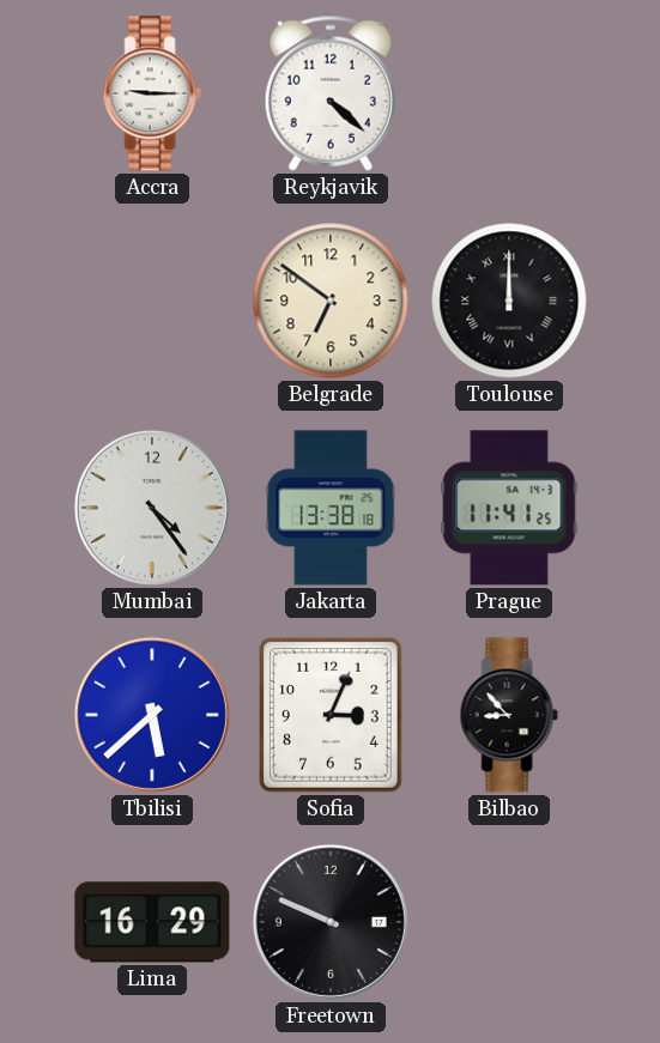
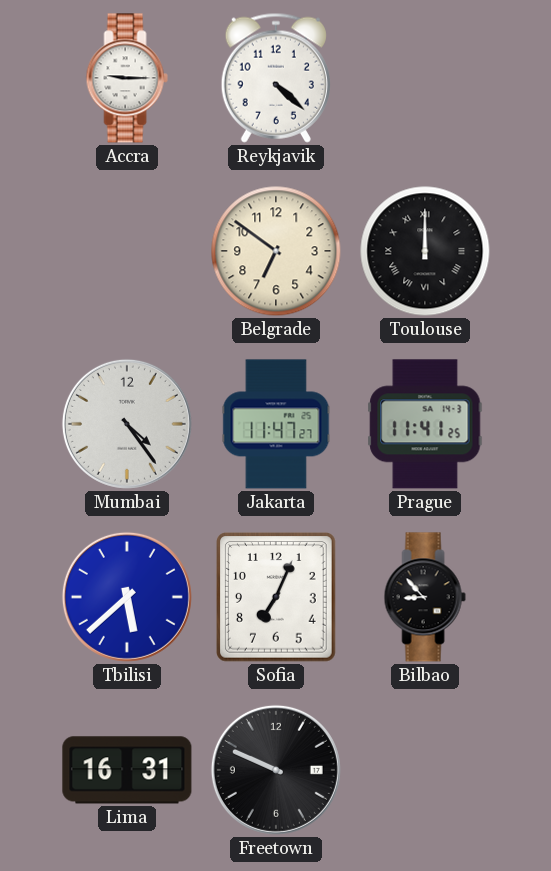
Jakarta: 13:38 -> 11:47 (276, 424)
Sofia: 3:04 -> 7:04 (277, 598)
Lima: 16:29 -> 16:31 (127, 770)
